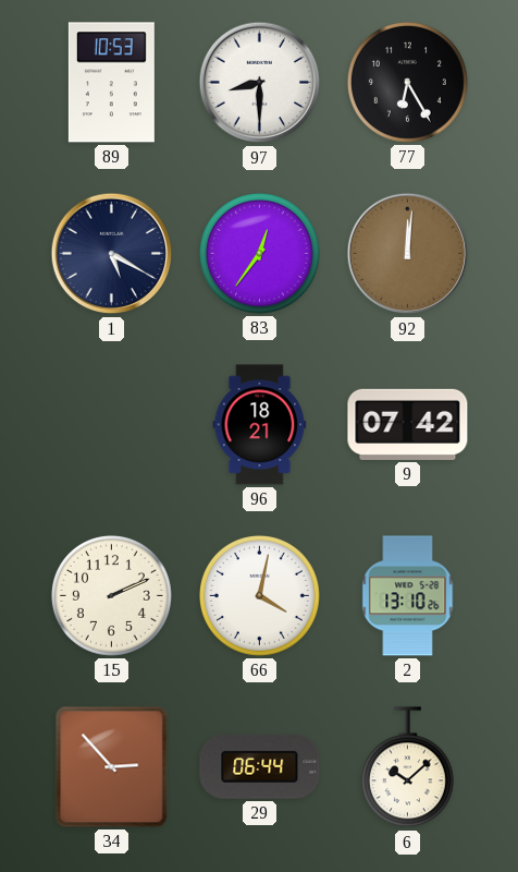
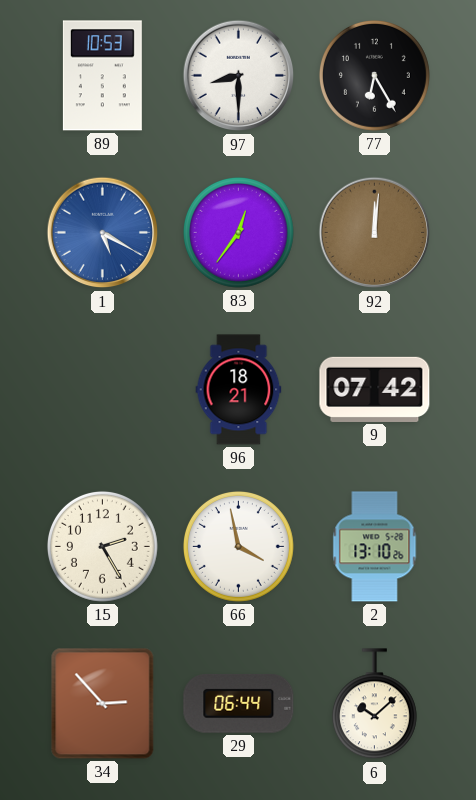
1 dial: navy -> blue (103, 233)
15: 2:11 -> 2:25 (102, 546)
66: 4:02 -> 3:58 (238, 546)
